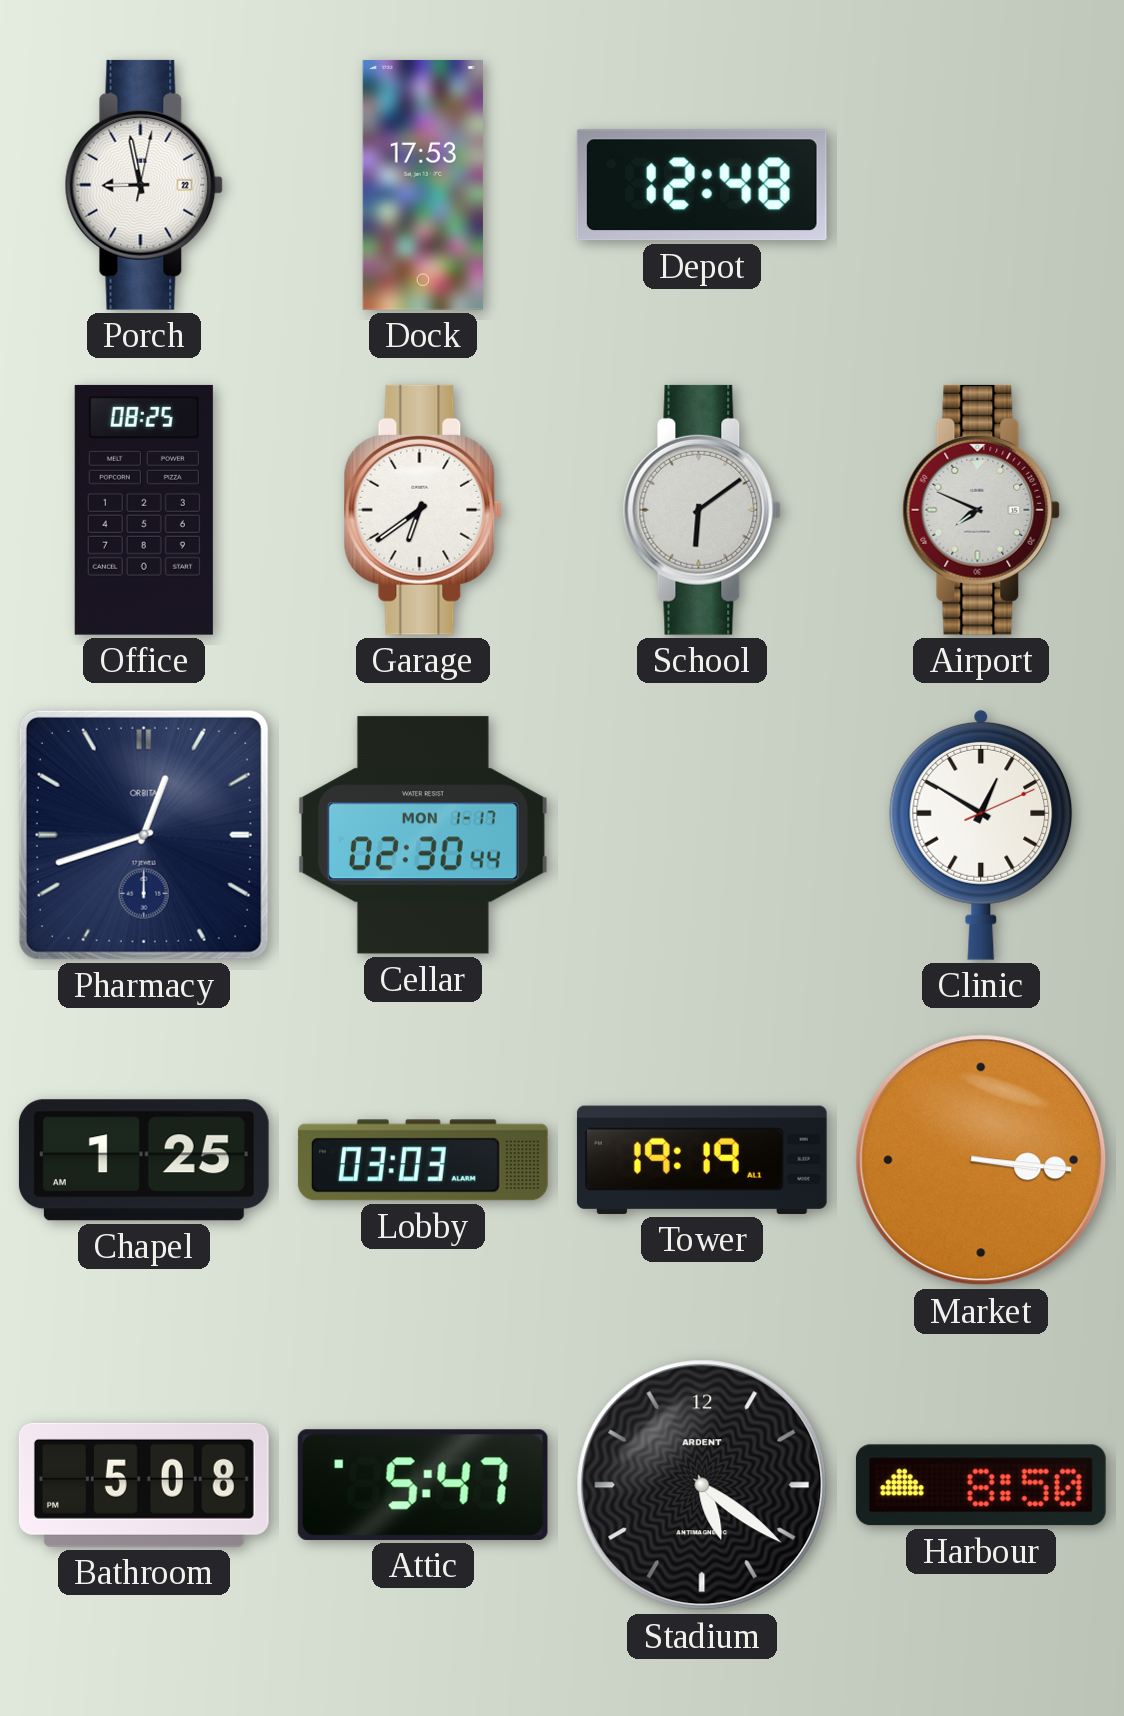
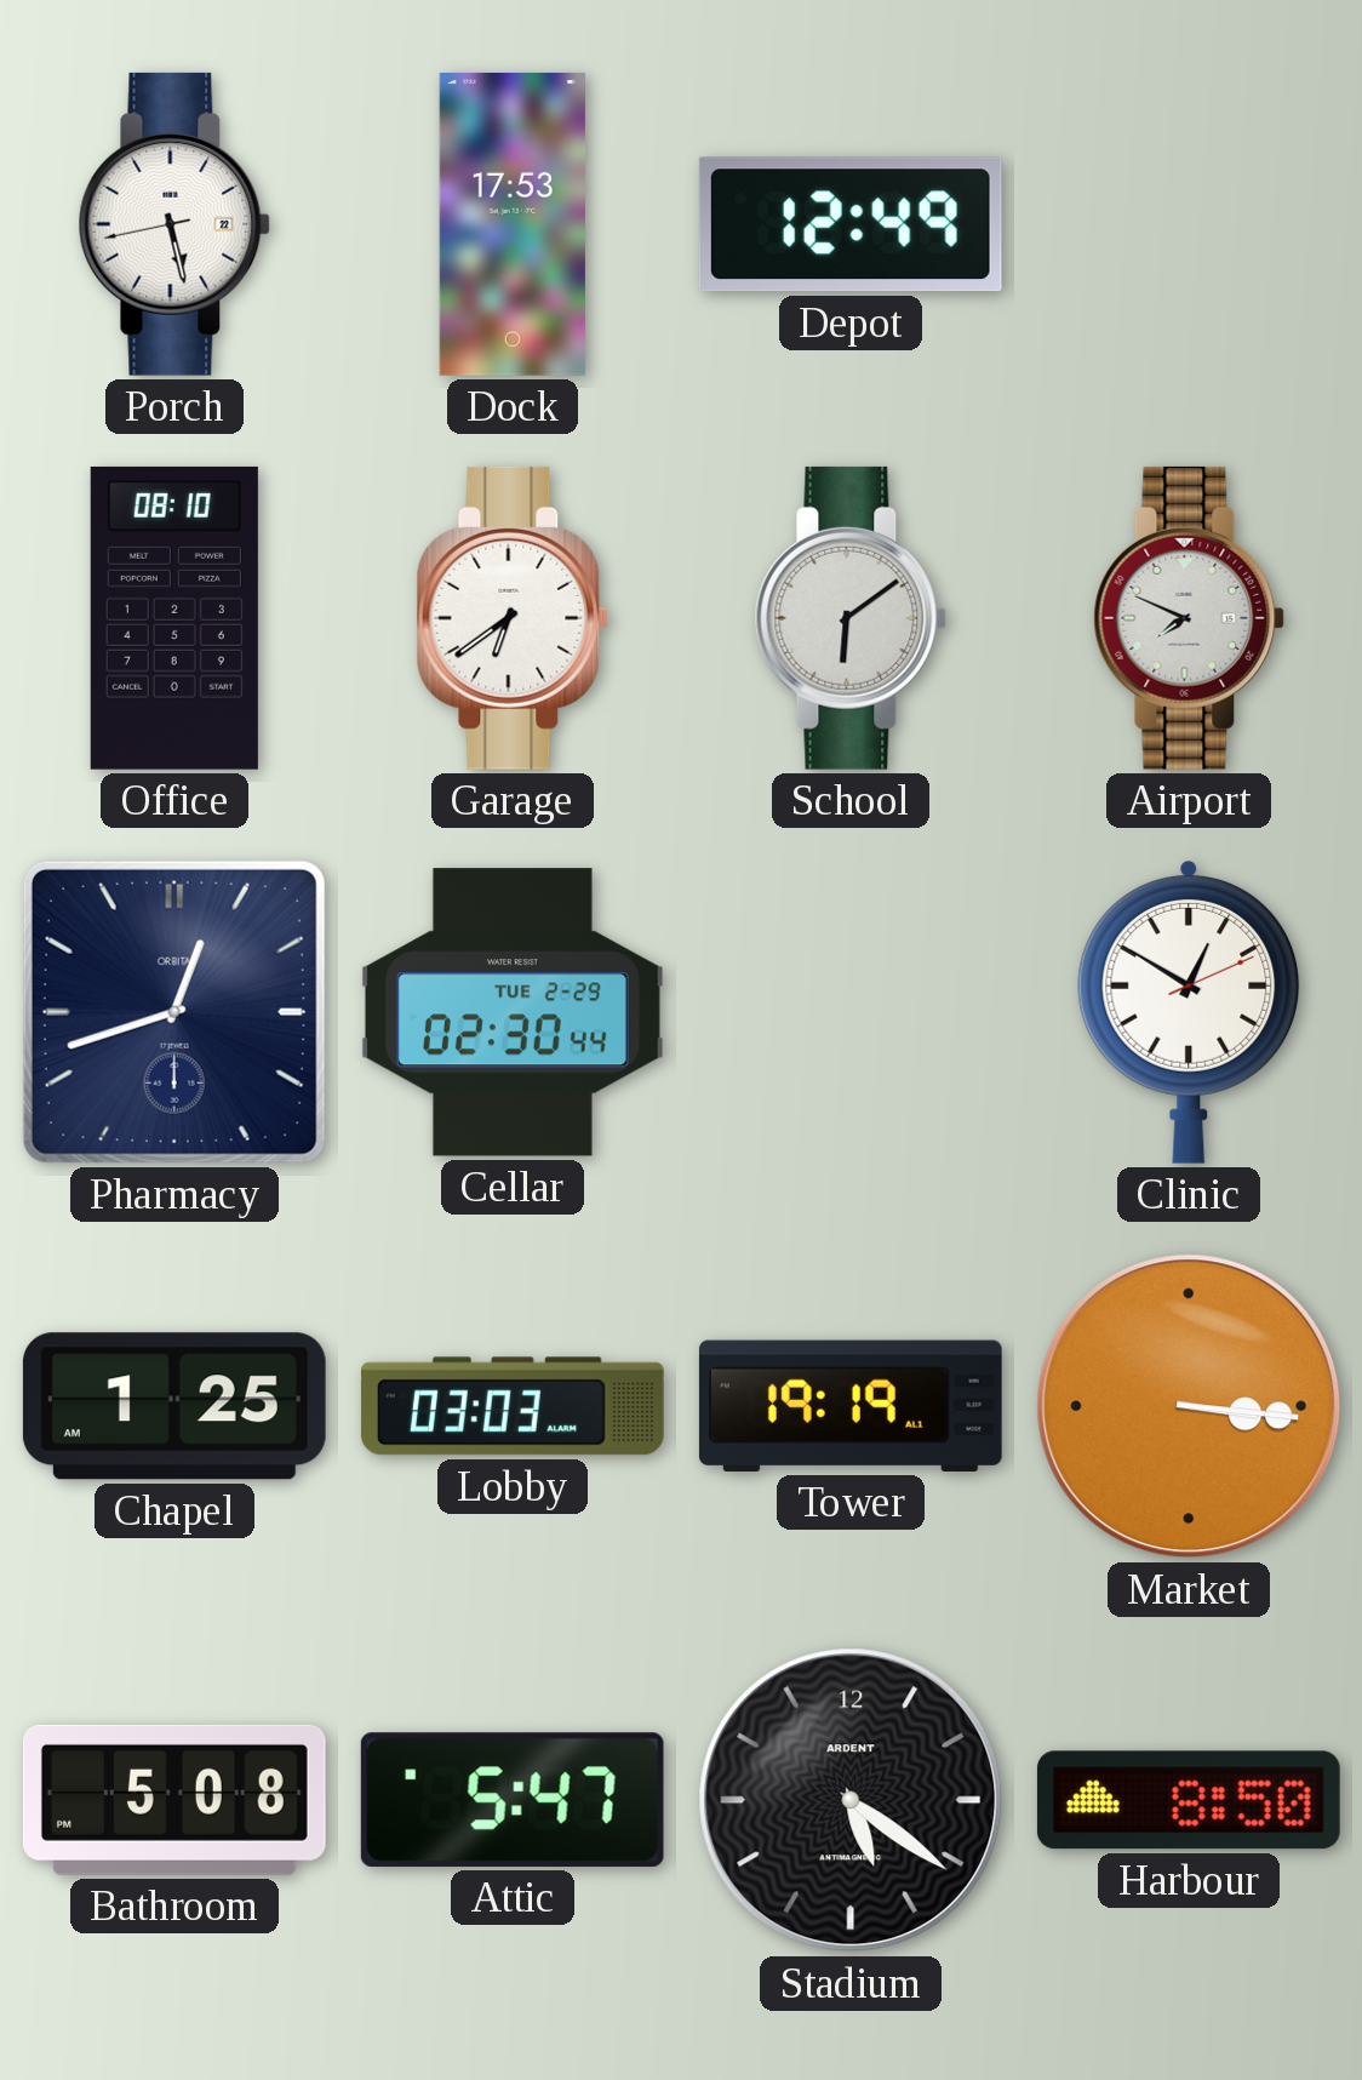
Porch: 8:58 -> 5:27 (174, 224)
Depot: 12:48 -> 12:49 (851, 224)
Office: 08:25 -> 08:10 (174, 618)
Cellar date: MON 1-17 -> TUE 2-29 (513, 1012)
